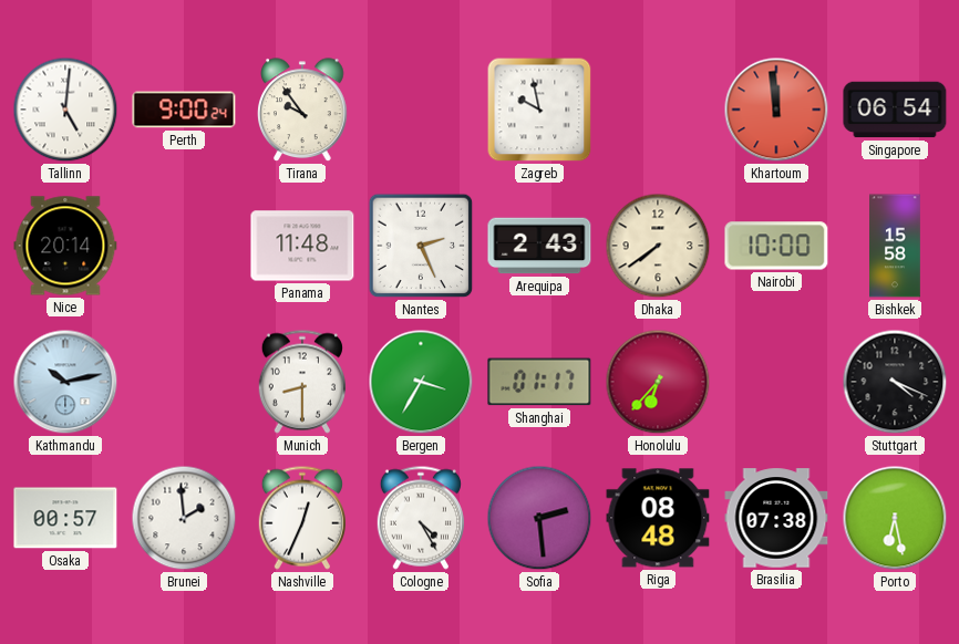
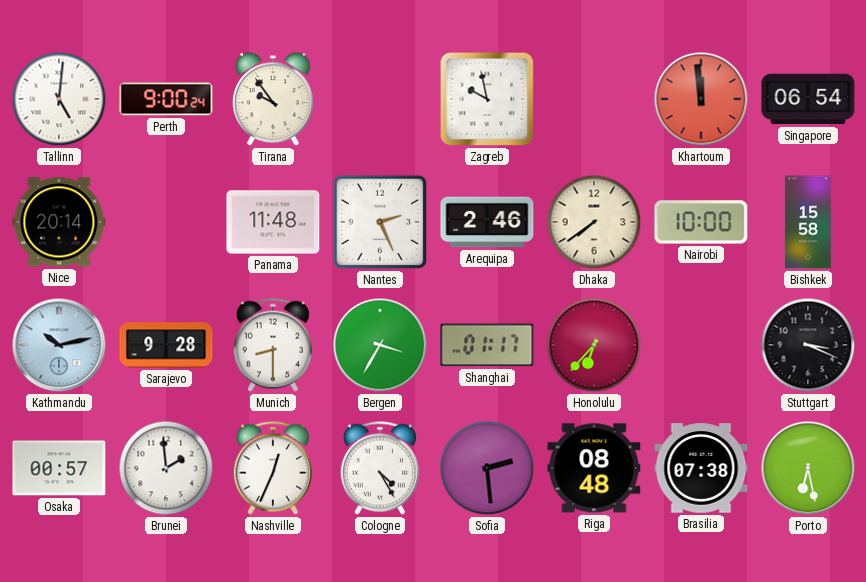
Arequipa: 2:43 -> 2:46 (487, 222)
Sarajevo: none -> 9:28 (166, 345)
Stuttgart: 4:19 -> 3:19 (808, 345)
